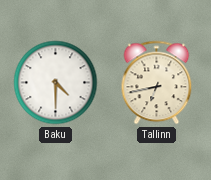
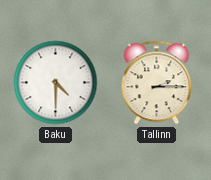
Tallinn: 6:43 -> 2:15 (157, 83)
